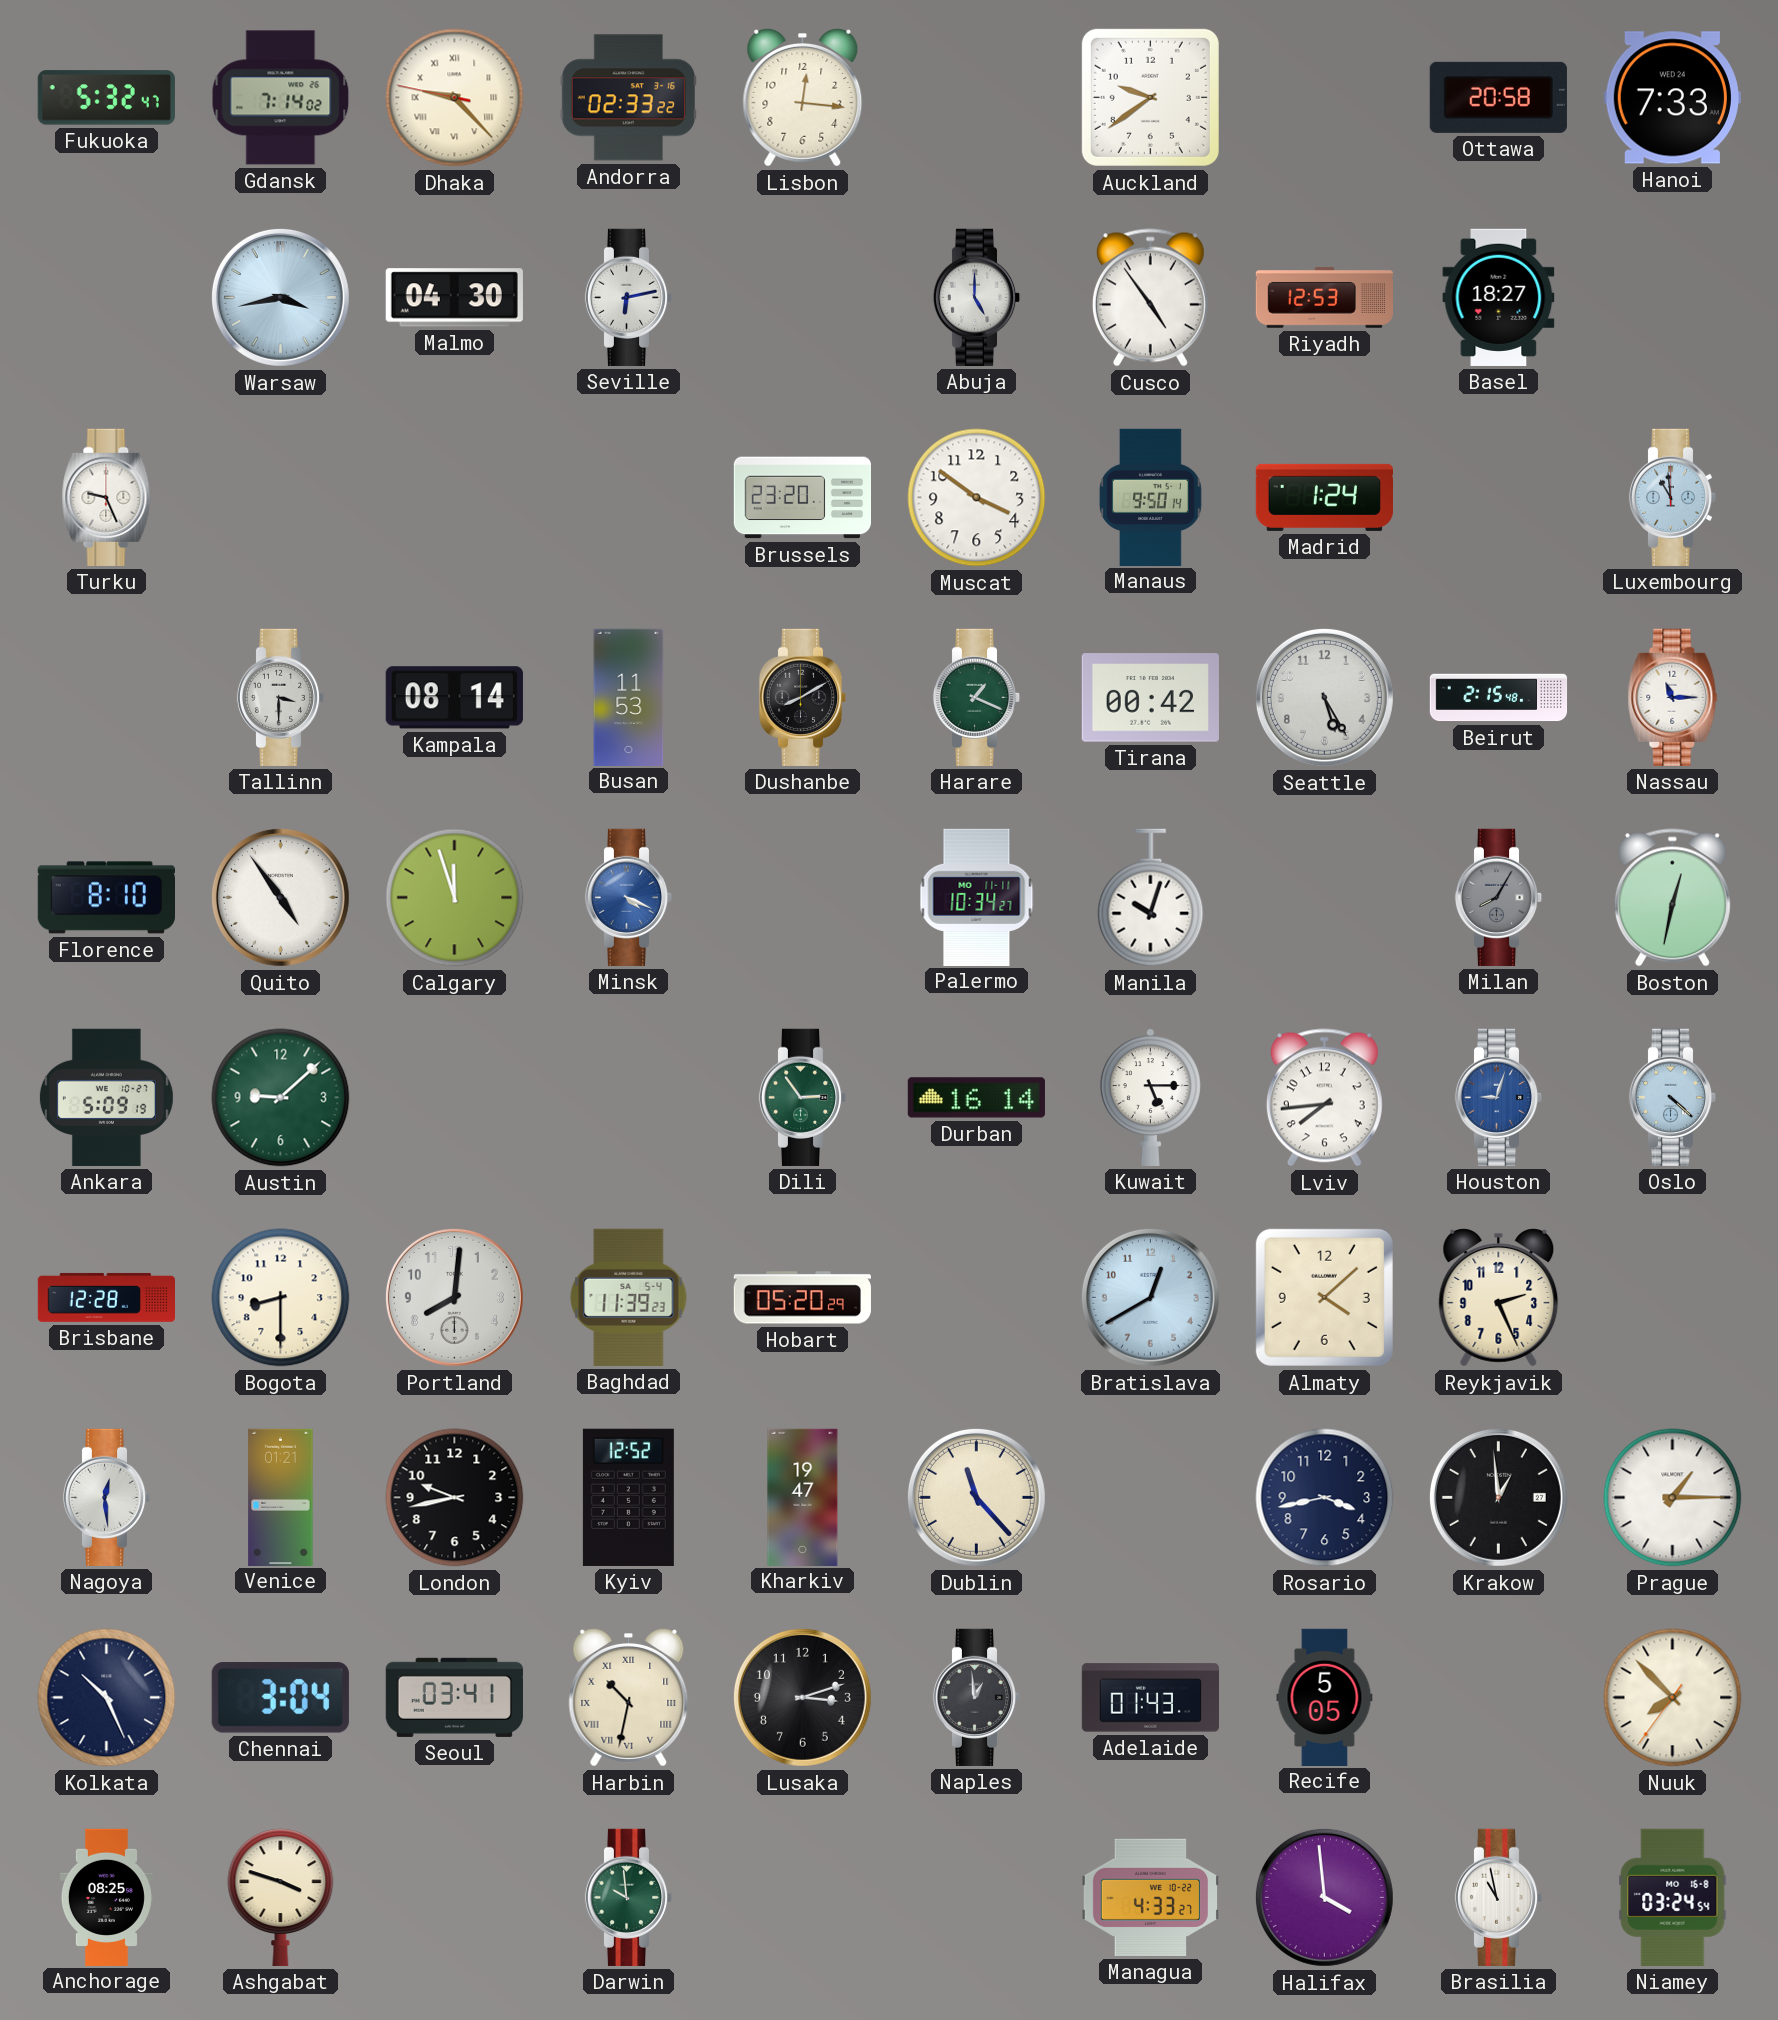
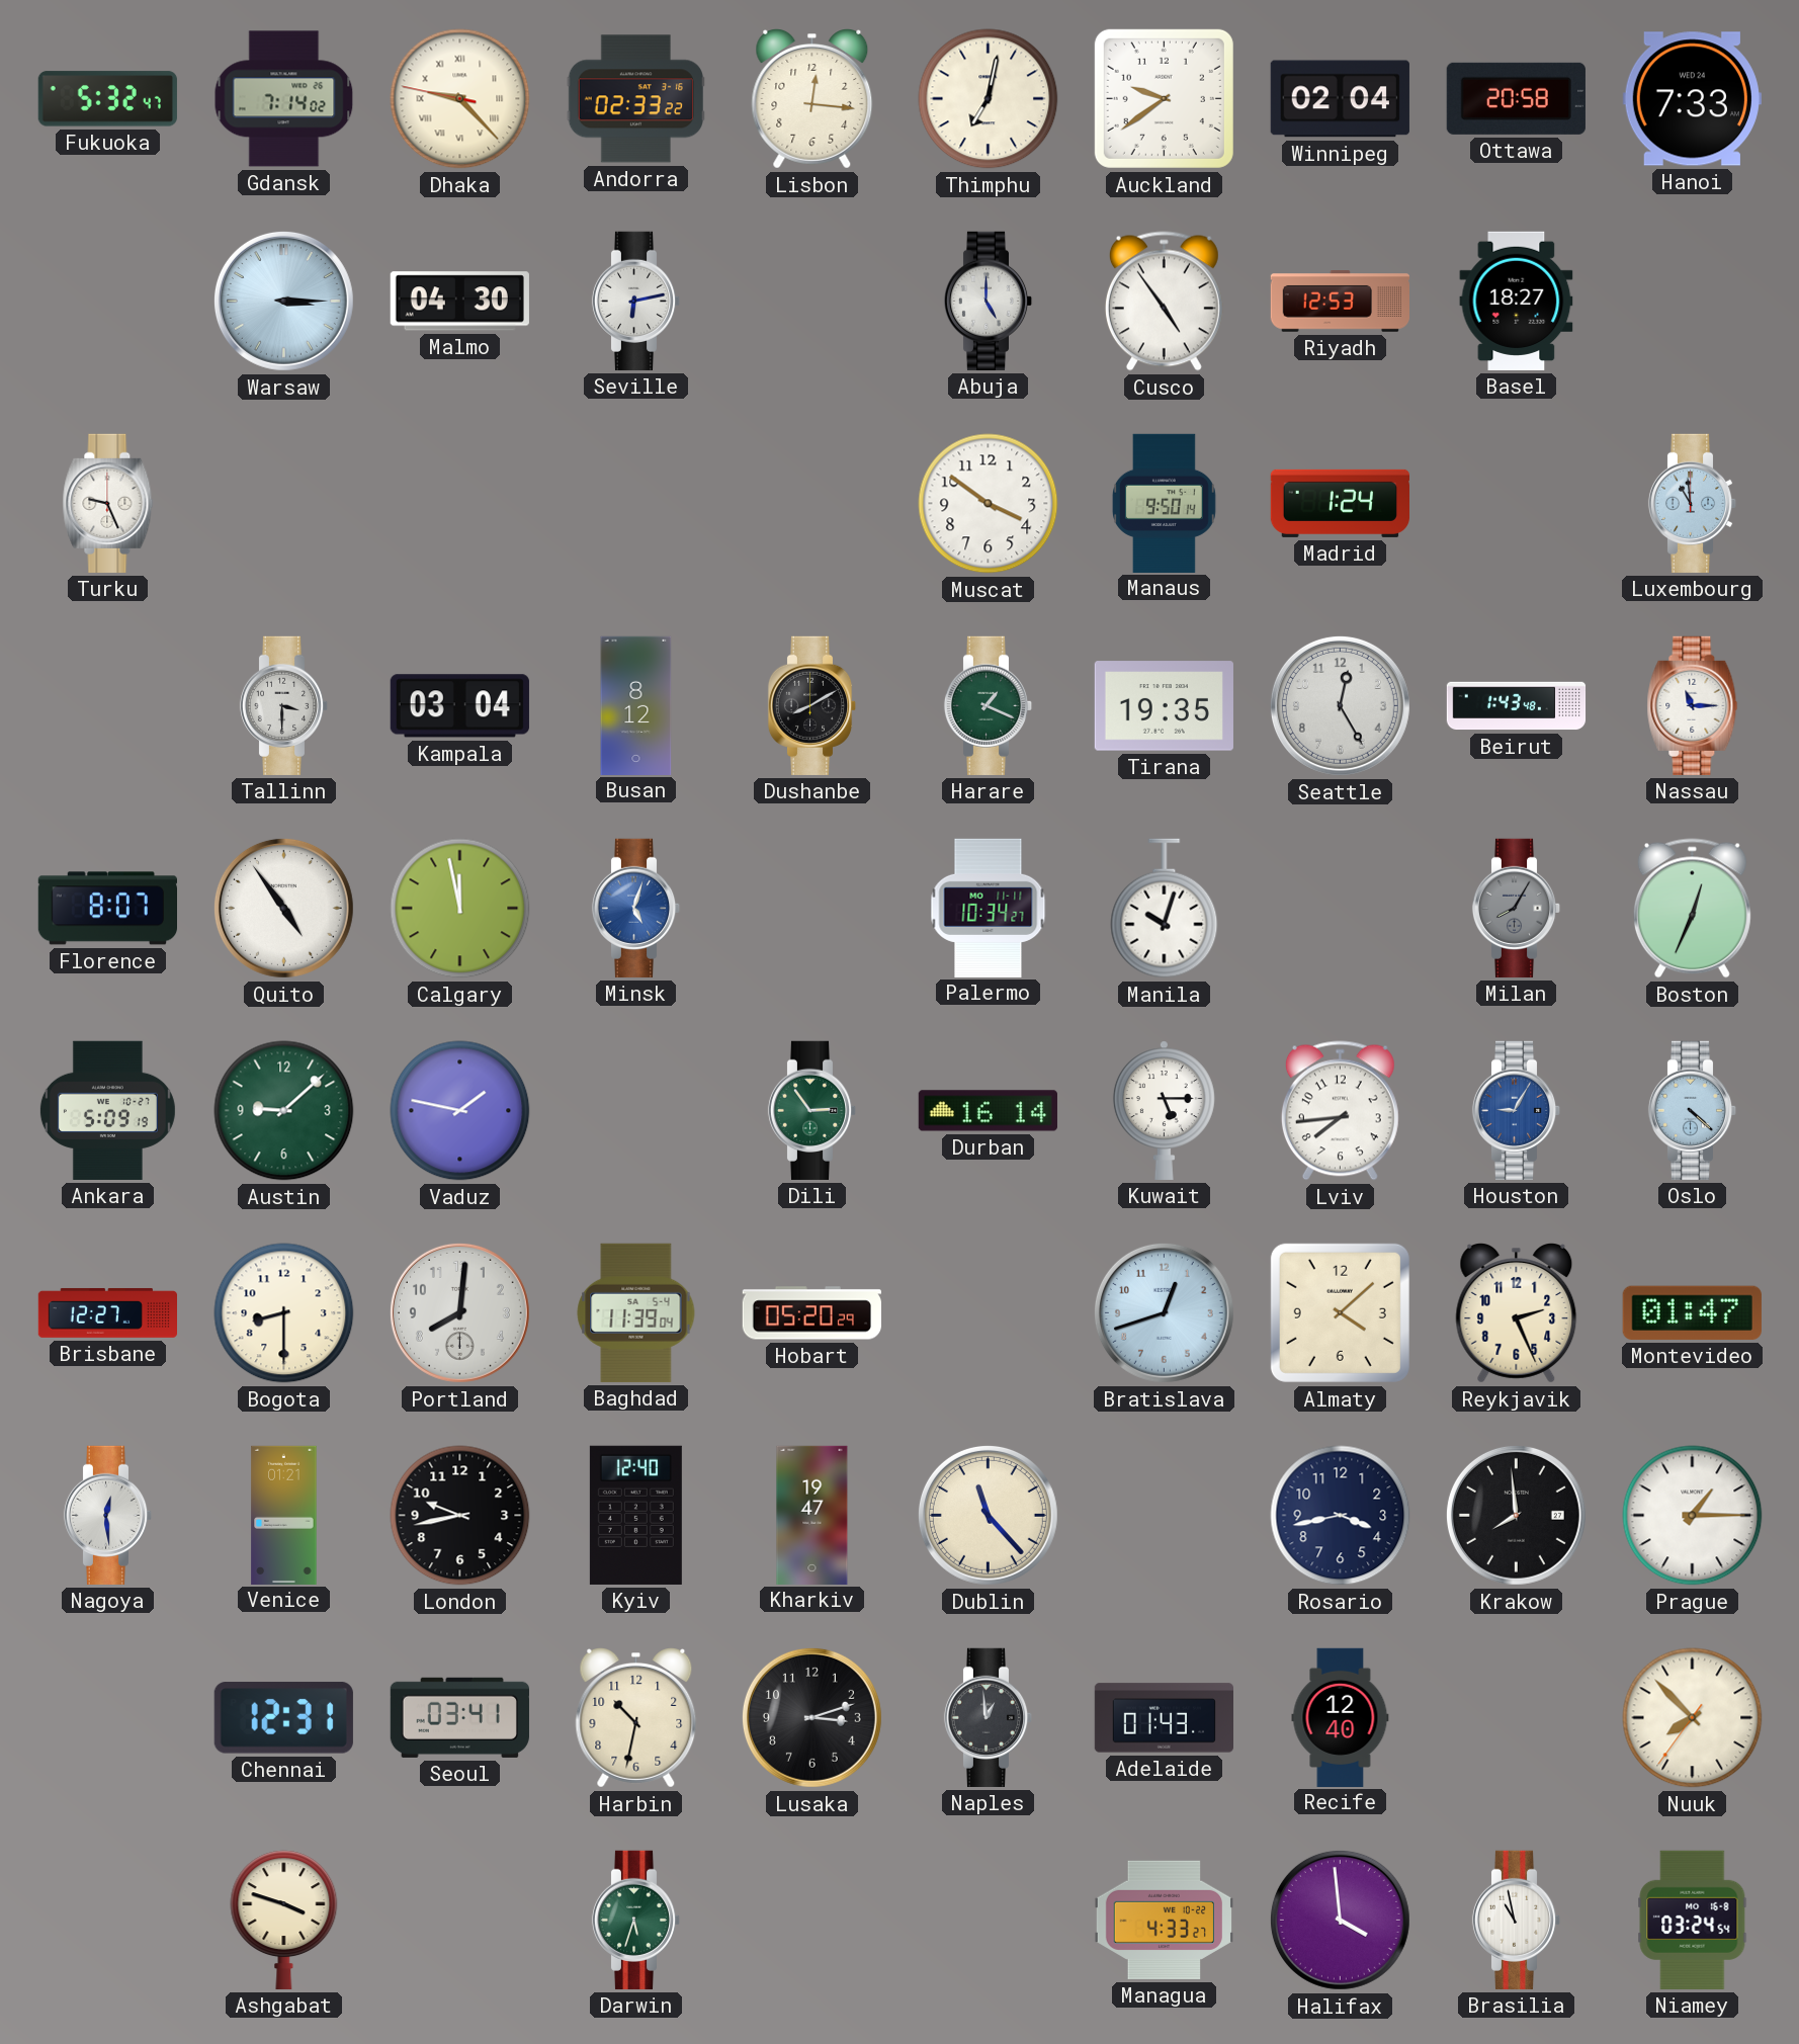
Thimphu: none -> 7:02 (989, 99)
Winnipeg: none -> 02:04 (1340, 99)
Warsaw: 3:43 -> 3:15 (283, 301)
Brussels: 23:20 -> none (802, 498)
Kampala: 08:14 -> 03:04 (459, 706)
Busan: 11:53 -> 8:12 (636, 705)
Tirana: 00:42 -> 19:35 (1164, 706)
Seattle: 5:25 -> 12:25 (1340, 705)
Beirut: 2:15 -> 1:43 (1517, 706)
Florence: 8:10 -> 8:07 (107, 909)
Calgary: 11:57 -> 11:58 (460, 909)
Minsk: 4:19 -> 5:03 (636, 908)
Boston: 12:32 -> 12:34 (1692, 909)
Vaduz: none -> 1:47 (460, 1111)
Houston: 9:03 -> 9:05 (1517, 1110)
Brisbane: 12:28 -> 12:27 (107, 1313)
Baghdad: 11:39:23 -> 11:39:04 (636, 1312)
Bratislava: 12:40 -> 12:42 (1164, 1312)
Montevideo: none -> 01:47 (1692, 1312)
Kyiv: 12:52 -> 12:40 (635, 1515)
Krakow: 12:59 -> 7:59 (1516, 1515)
Kolkata: 10:26 -> none (107, 1698)
Chennai: 3:04 -> 12:31 (283, 1718)
Harbin numerals: Roman -> Arabic (636, 1718)
Recife: 5:05 -> 12:40 (1341, 1717)
Anchorage: 08:25 -> none (106, 1897)
Darwin: 9:59 -> 5:33 (636, 1920)
